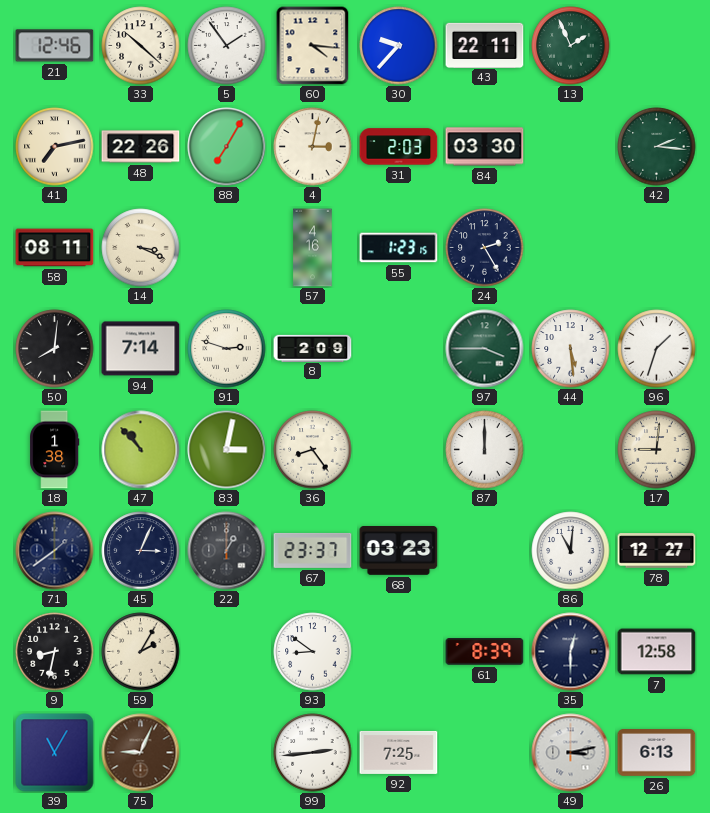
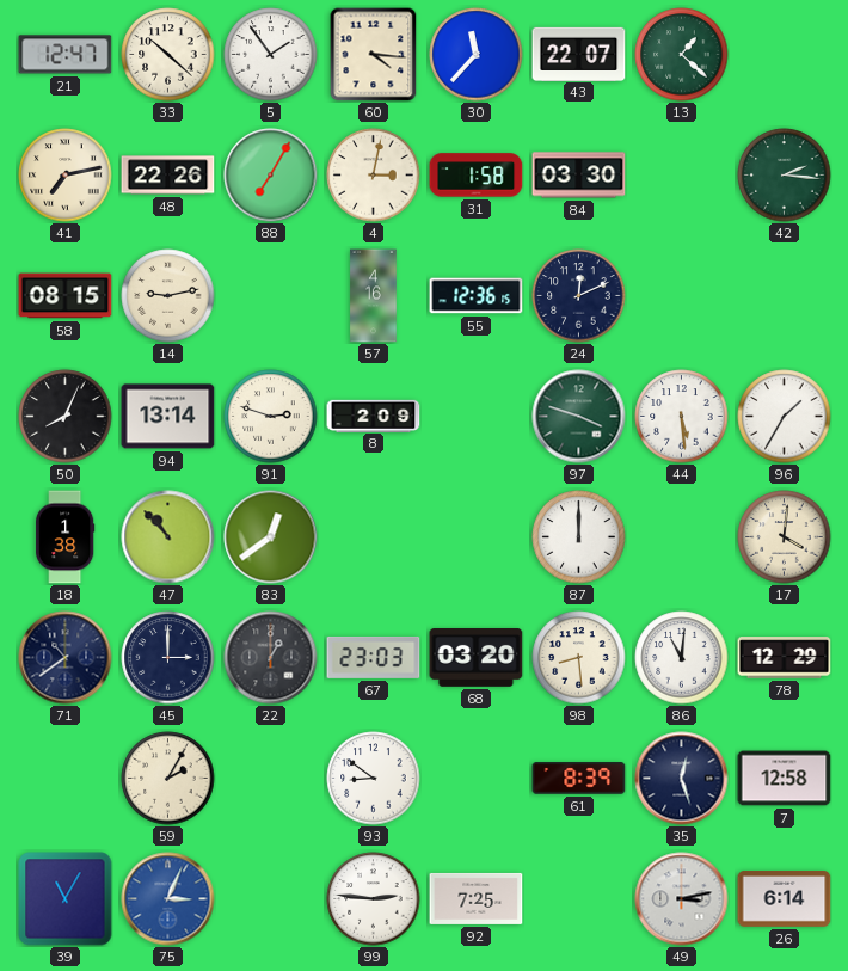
21: 12:46 -> 12:47 (66, 55)
30: 9:37 -> 11:37 (477, 55)
43: 22:11 -> 22:07 (579, 54)
13: 1:56 -> 1:22 (682, 55)
31: 2:03 -> 1:58 (477, 176)
58: 08:11 -> 08:15 (66, 296)
14: 3:19 -> 9:13 (168, 296)
55: 1:23 -> 12:36 (477, 296)
24: 2:25 -> 12:11 (579, 296)
50: 8:01 -> 8:04 (66, 417)
94: 7:14 -> 13:14 (168, 417)
97: 3:45 -> 3:48 (579, 417)
96: 1:33 -> 1:35 (785, 417)
83: 3:02 -> 12:39 (271, 537)
36: 8:24 -> none (313, 450)
17: 9:01 -> 4:01 (785, 537)
71: 1:39 -> 10:39 (66, 658)
45: 3:04 -> 3:00 (168, 658)
67: 23:37 -> 23:03 (374, 657)
68: 03:23 -> 03:20 (477, 658)
98: none -> 8:29 (579, 658)
78: 12:27 -> 12:29 (785, 658)
9: 8:32 -> none (55, 652)
35: 12:30 -> 12:27 (682, 779)
75: 9:04 -> 3:04 (168, 899)
75 dial: brown -> blue (168, 899)
99: 2:44 -> 2:46 (374, 899)
26: 6:13 -> 6:14 (785, 899)
